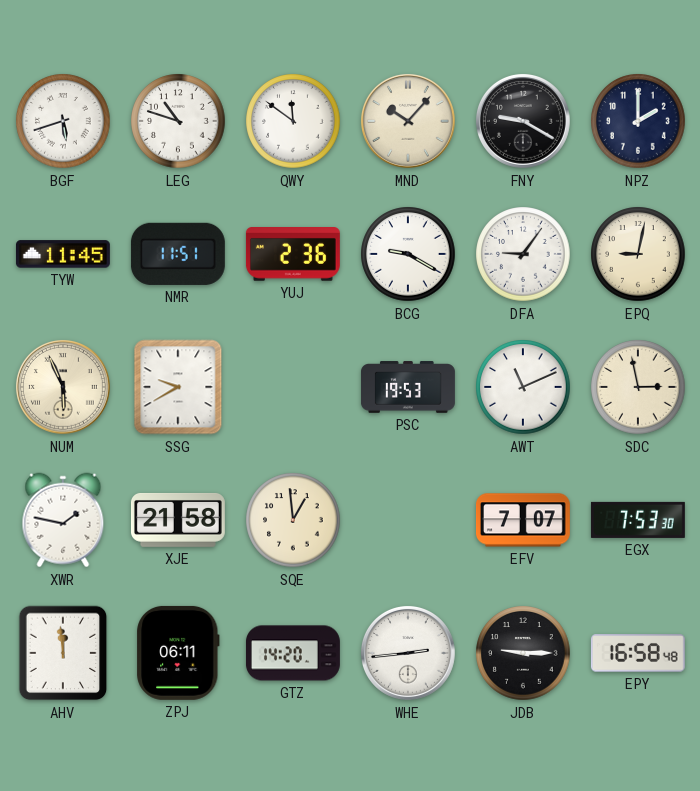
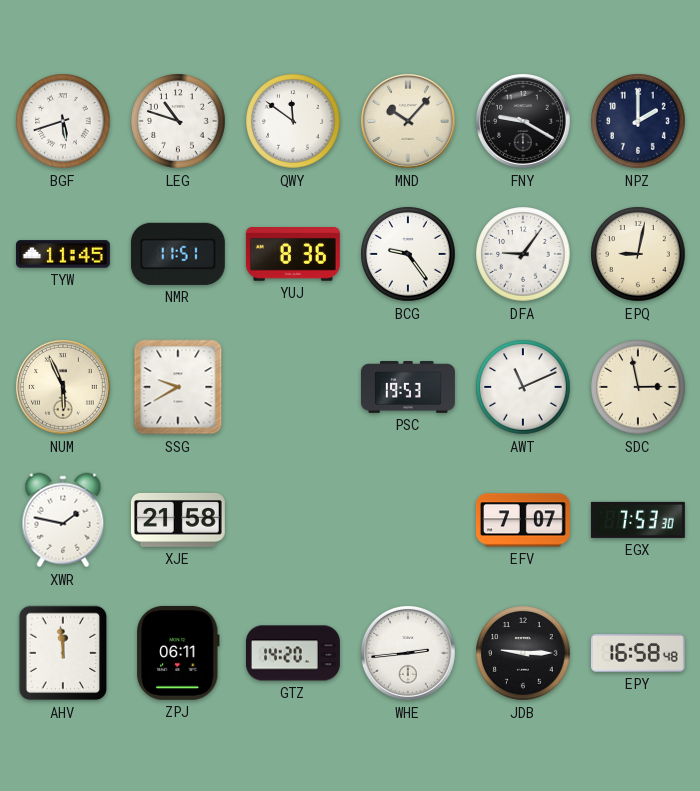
YUJ: 2:36 -> 8:36 (293, 255)
BCG: 9:20 -> 9:24 (408, 254)
SQE: 12:59 -> none (293, 520)
